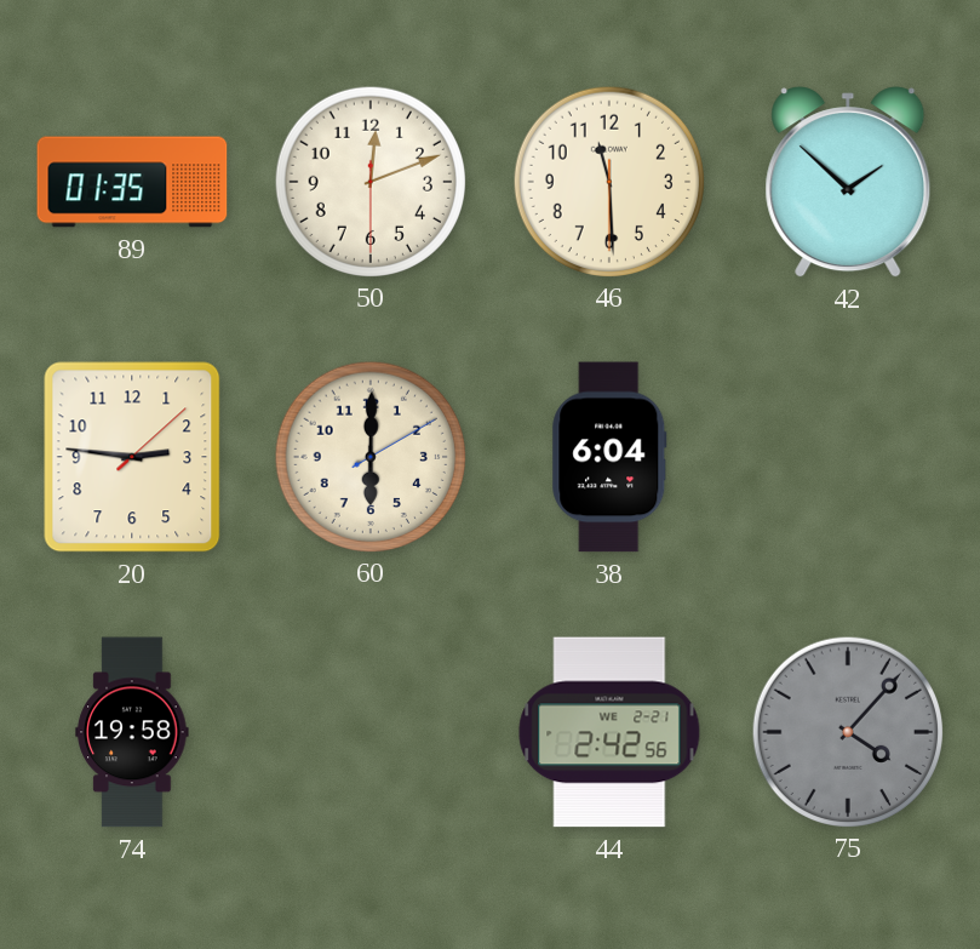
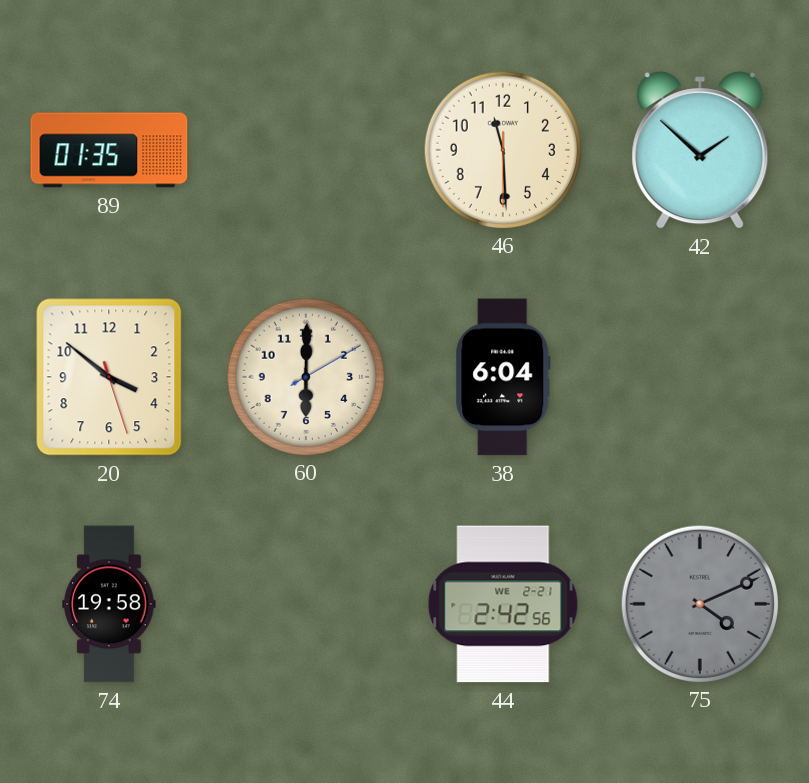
50: 12:11 -> none (369, 181)
20: 2:46 -> 3:51 (109, 377)
75: 4:07 -> 4:11 (699, 603)
